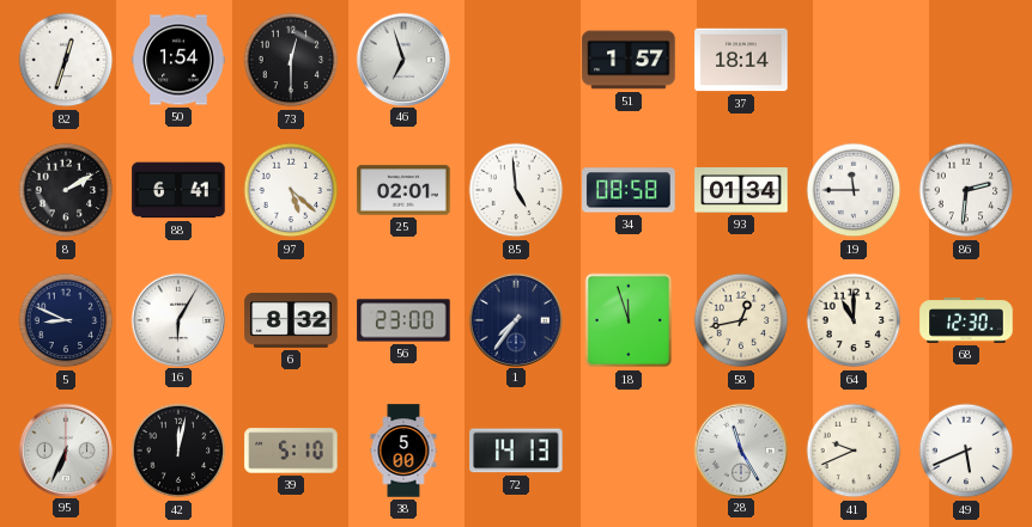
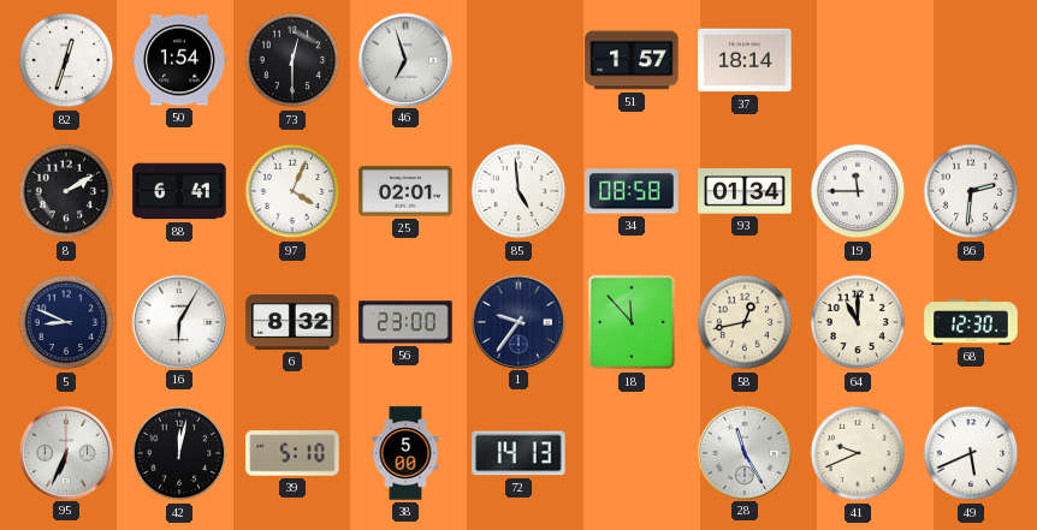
97: 5:22 -> 4:04 (292, 191)
1: 7:36 -> 9:36 (517, 321)
18: 11:57 -> 11:53 (632, 322)
